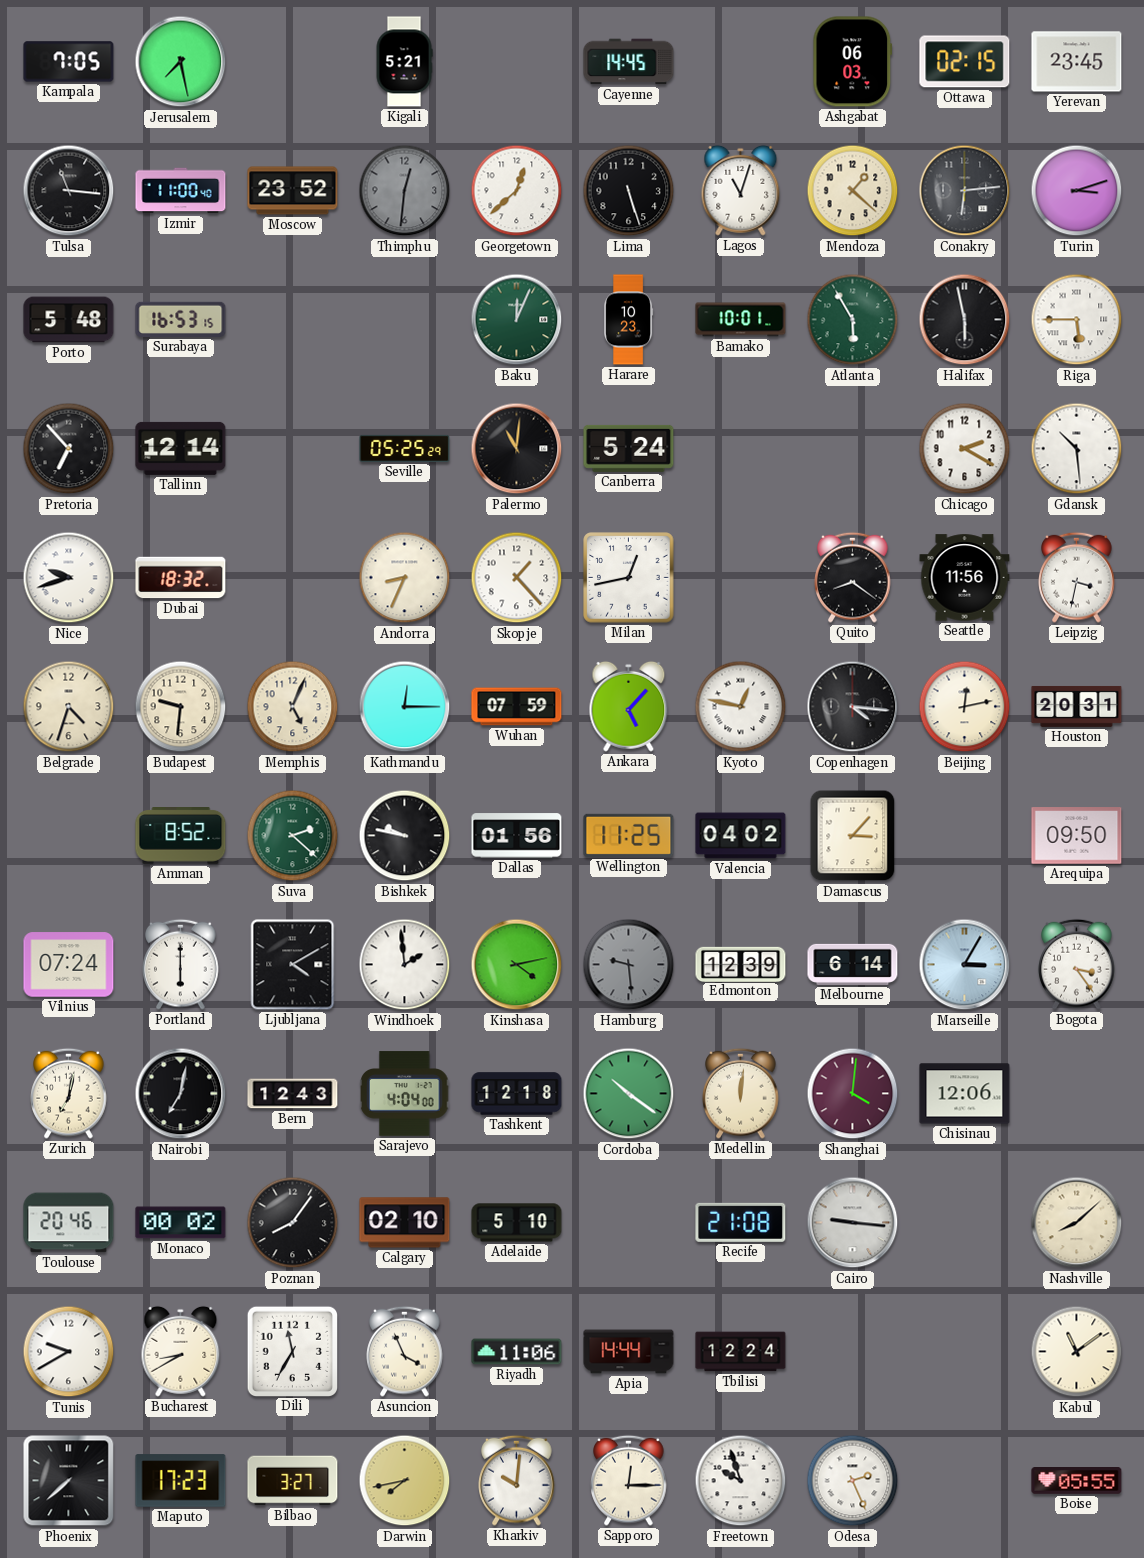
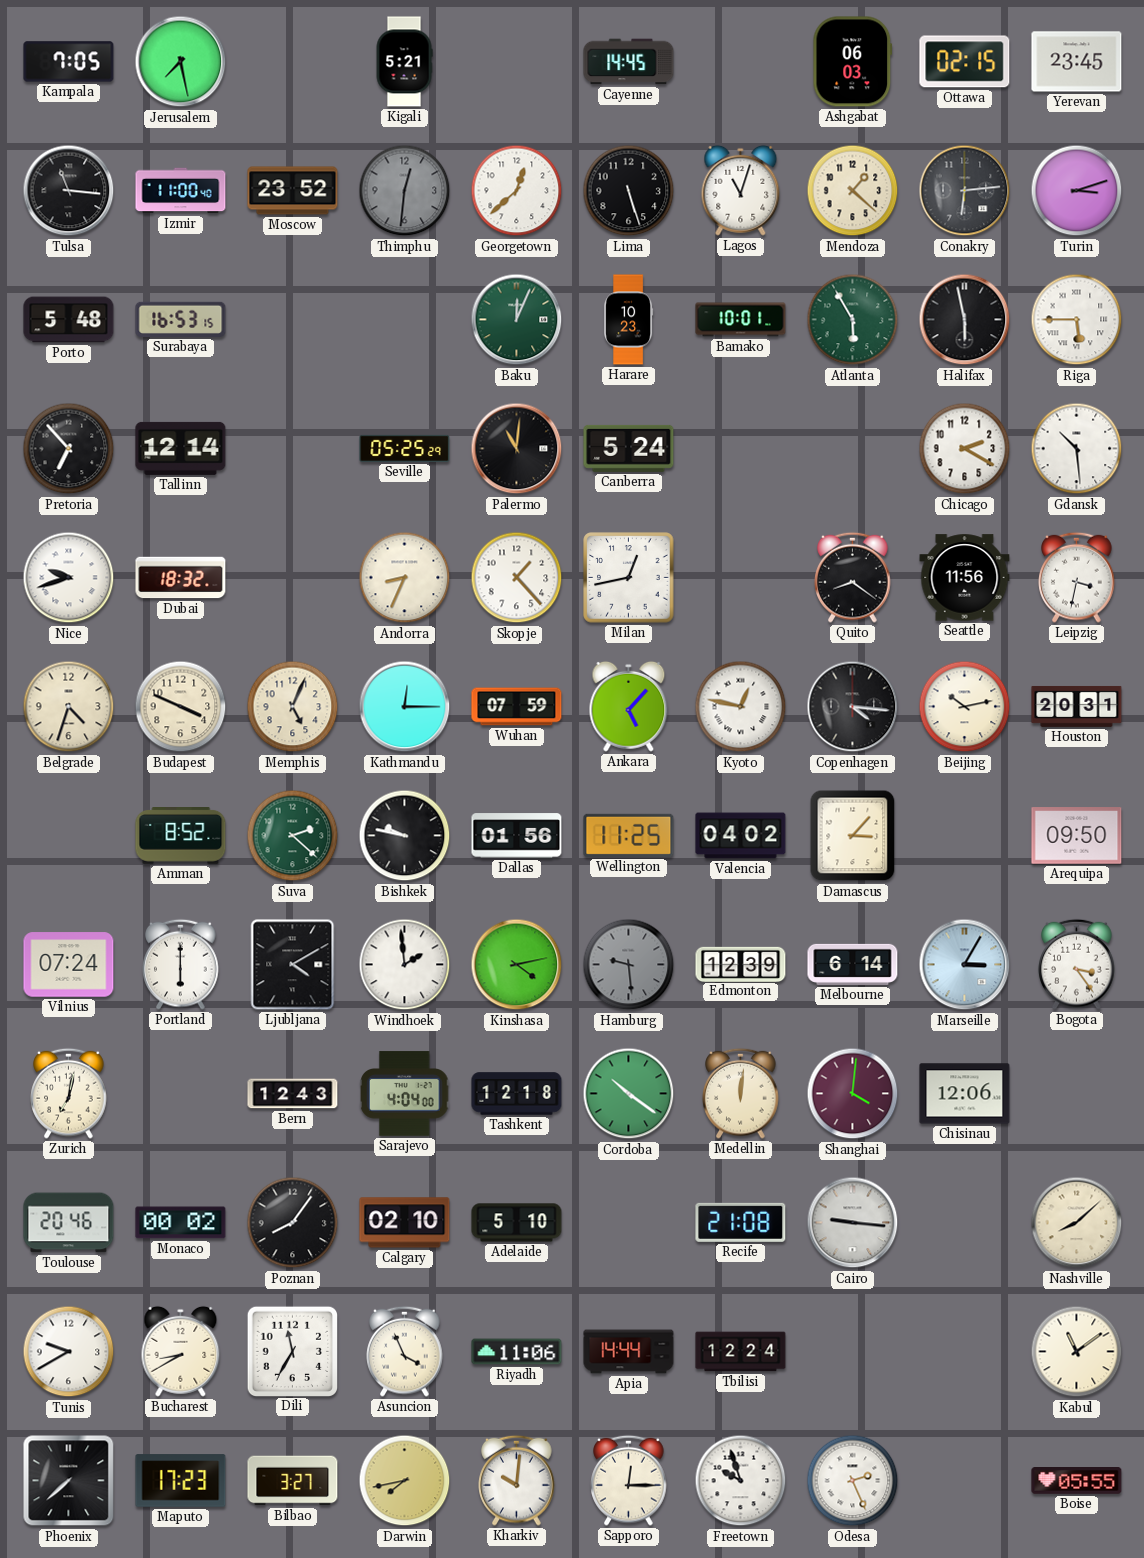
Budapest: 9:31 -> 3:49 (181, 707)
Beijing: 12:13 -> 10:13 (965, 707)
Nairobi: 7:02 -> none (181, 1094)
